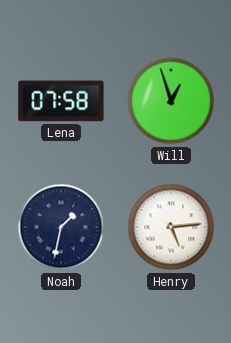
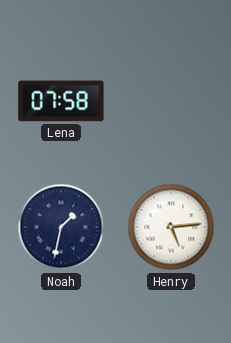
Will: 12:57 -> none (171, 101)
